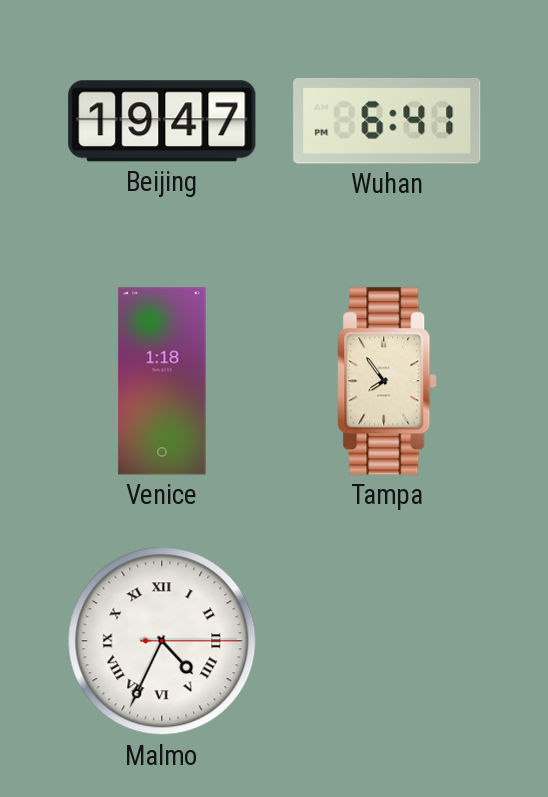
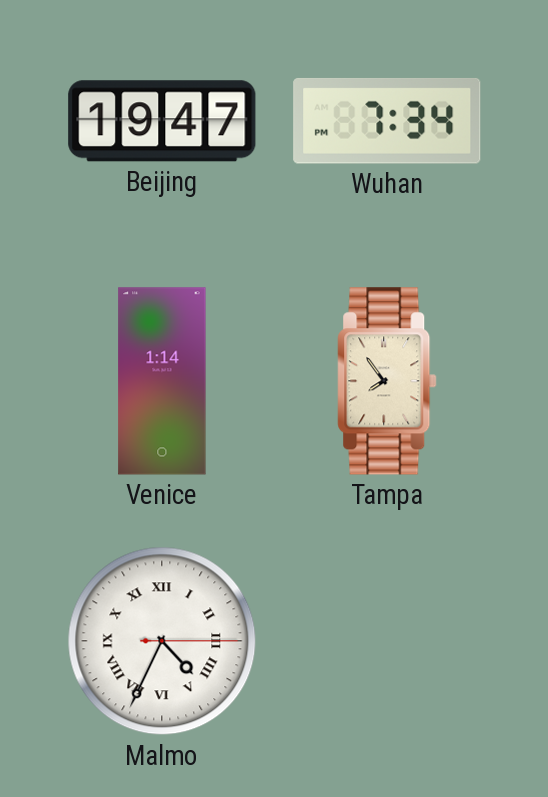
Wuhan: 6:41 -> 7:34 (387, 121)
Venice: 1:18 -> 1:14 (162, 381)
